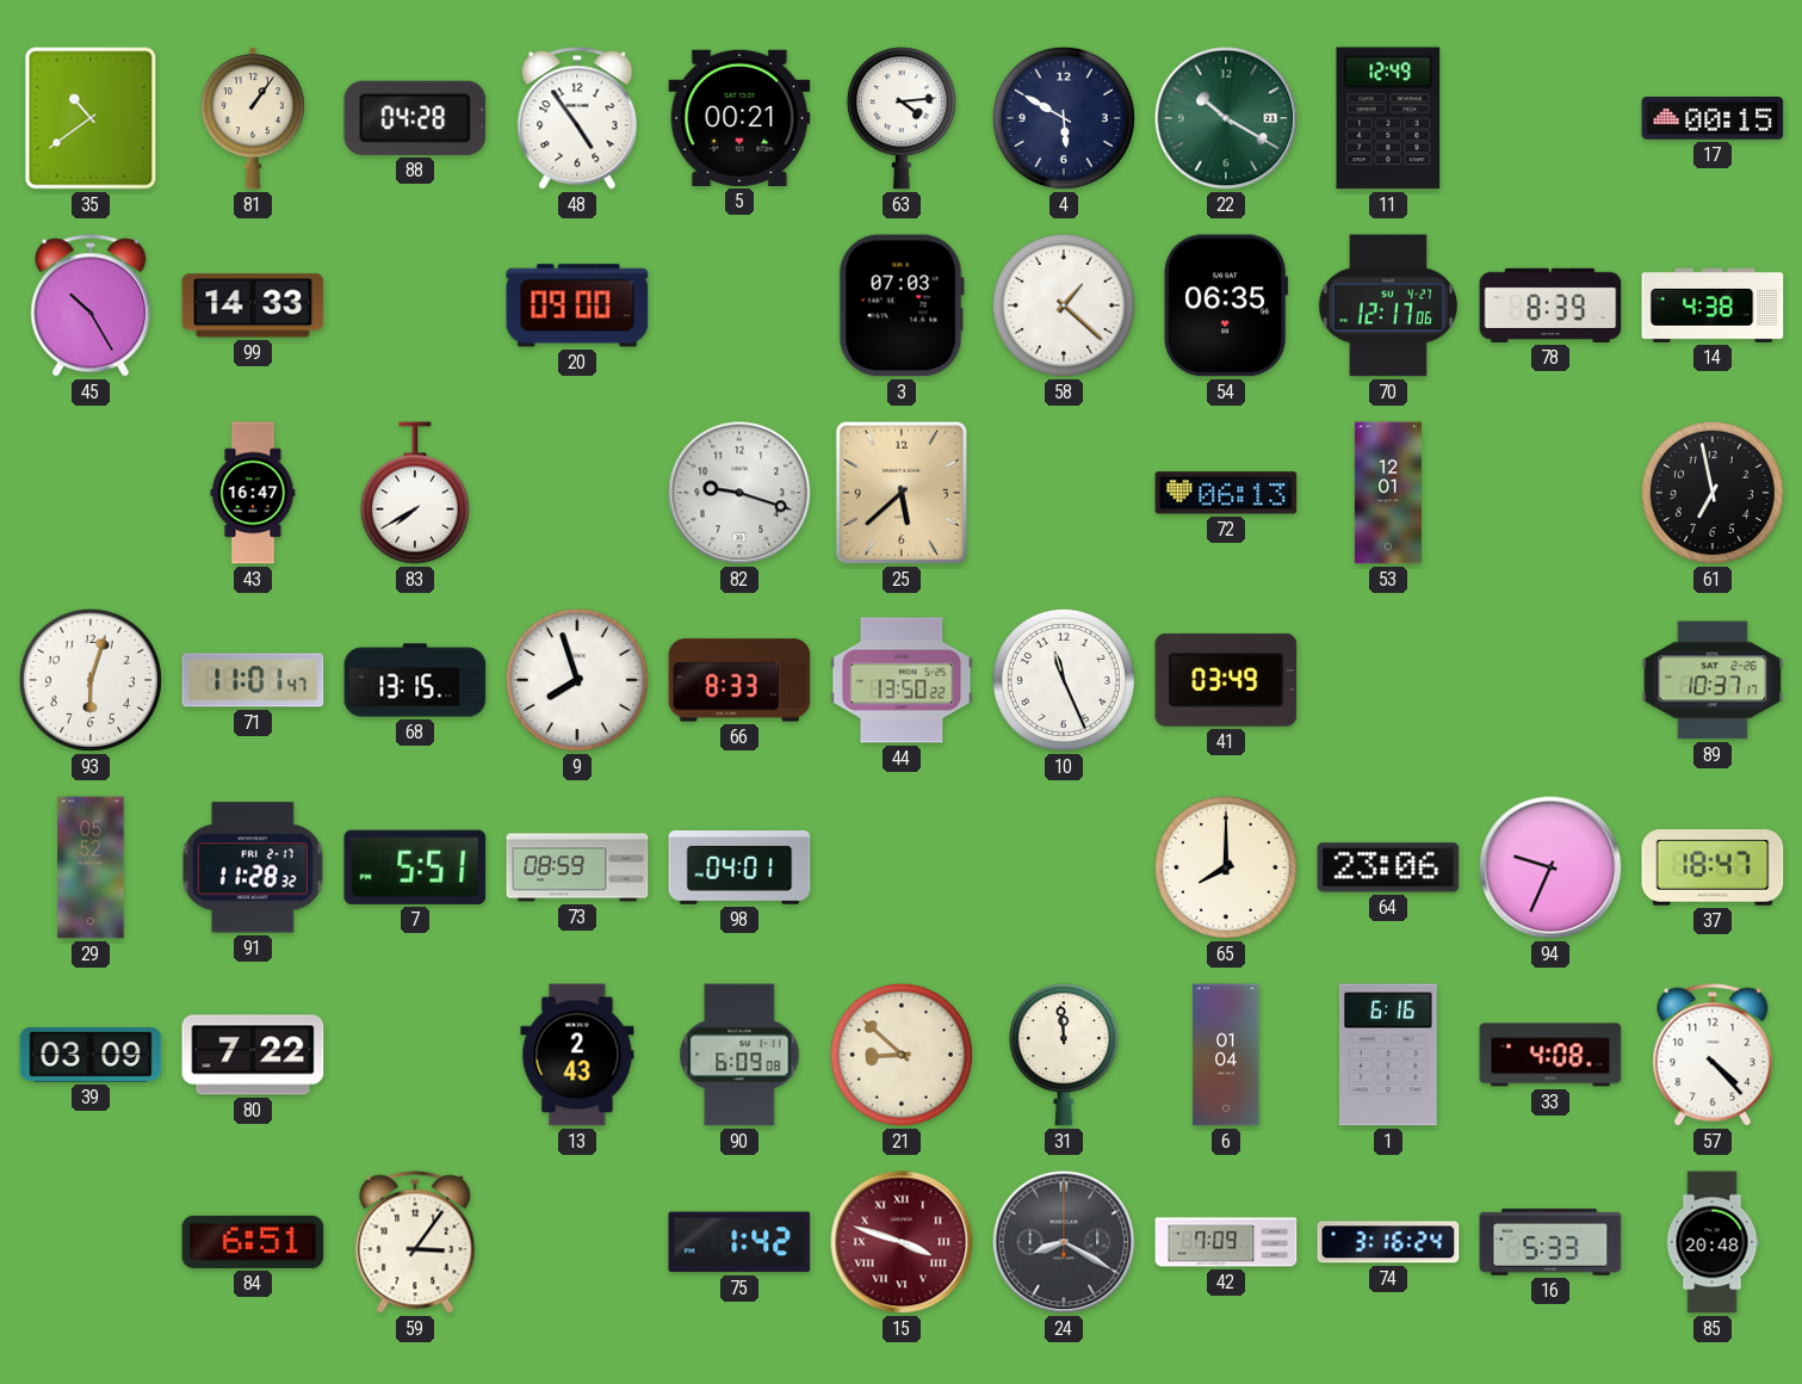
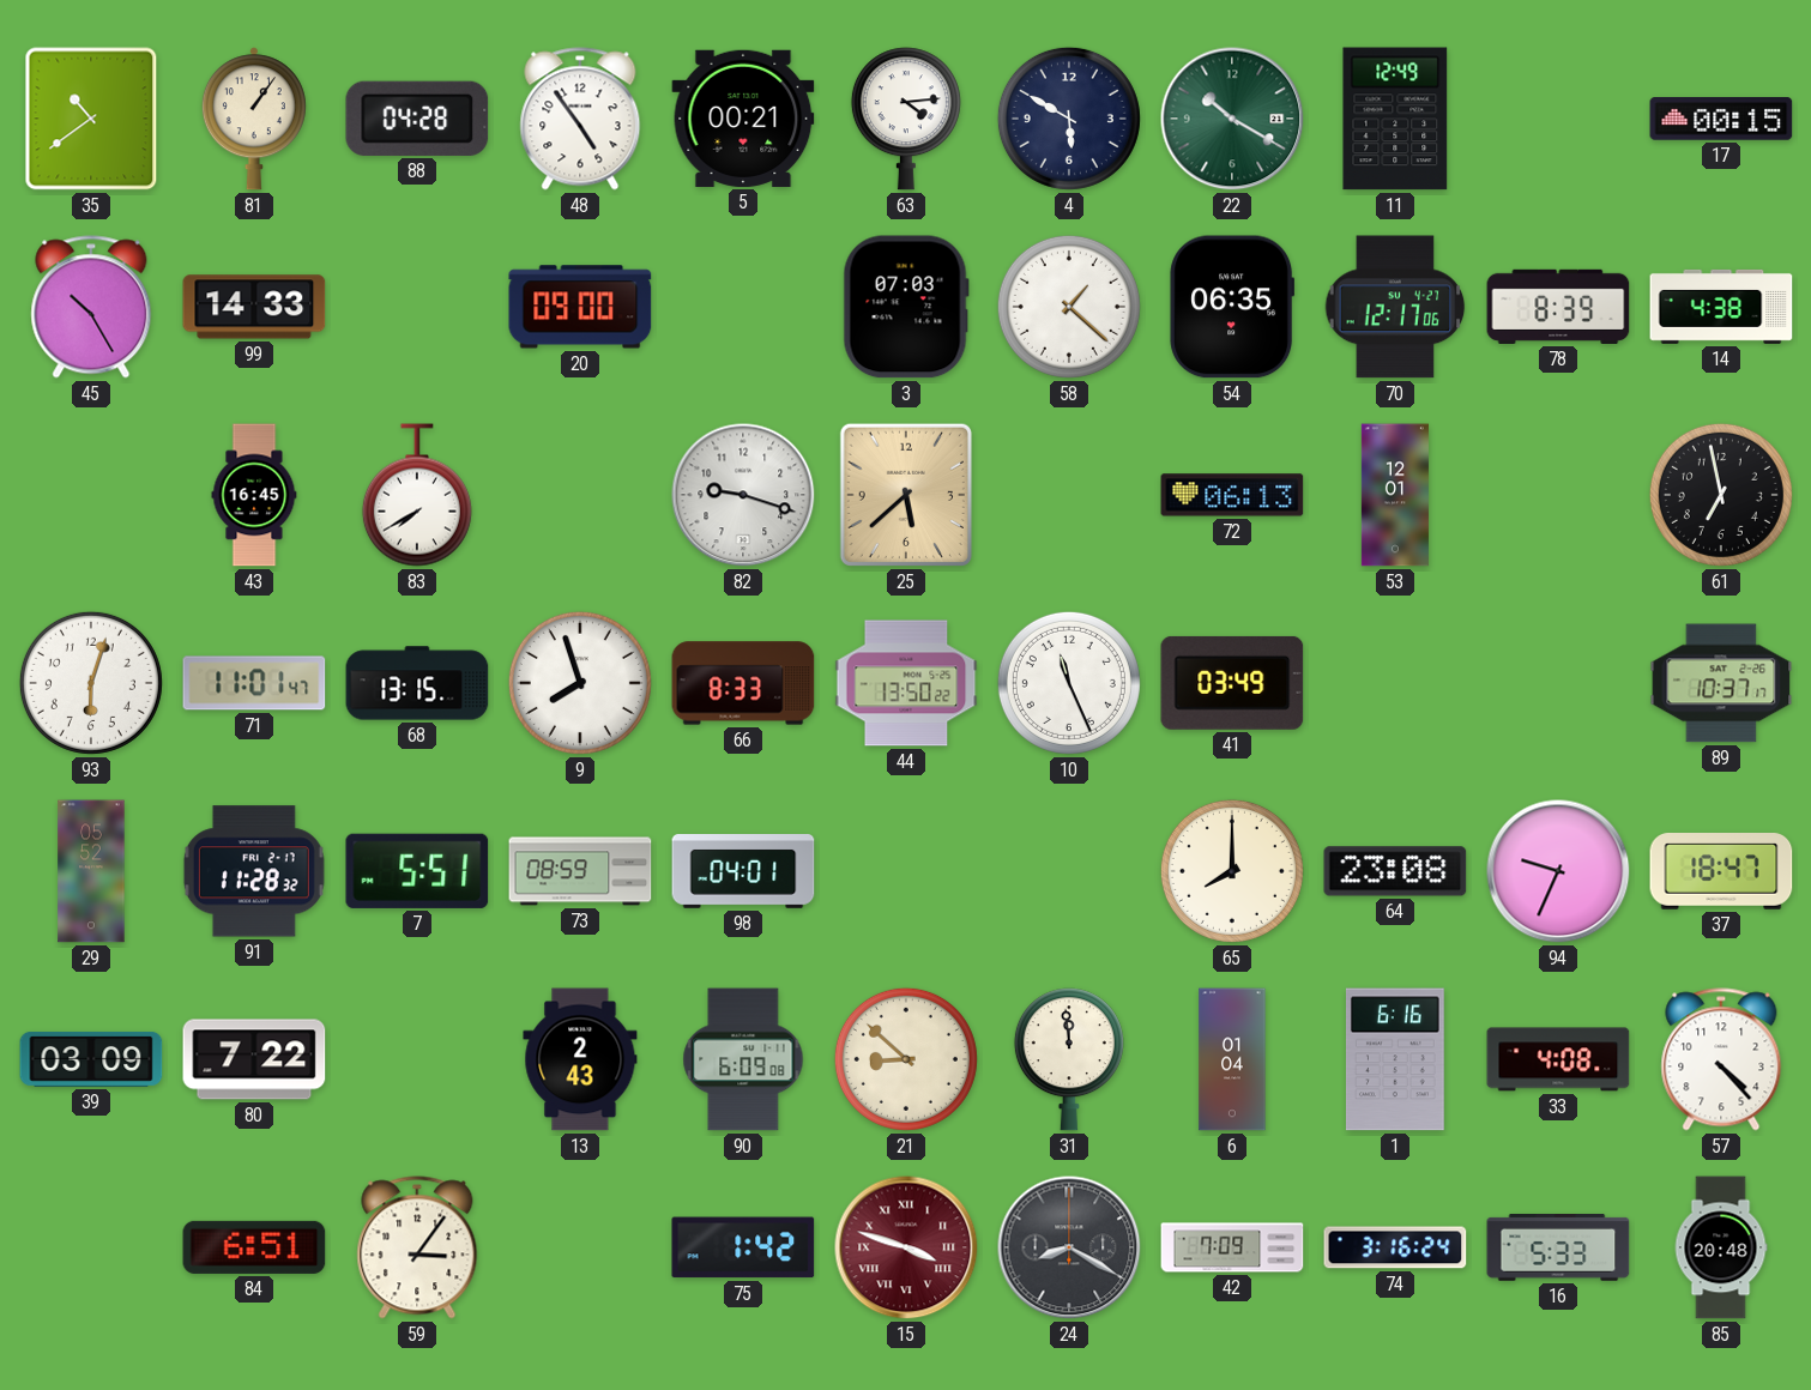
43: 16:47 -> 16:45 (254, 495)
64: 23:06 -> 23:08 (1395, 871)
